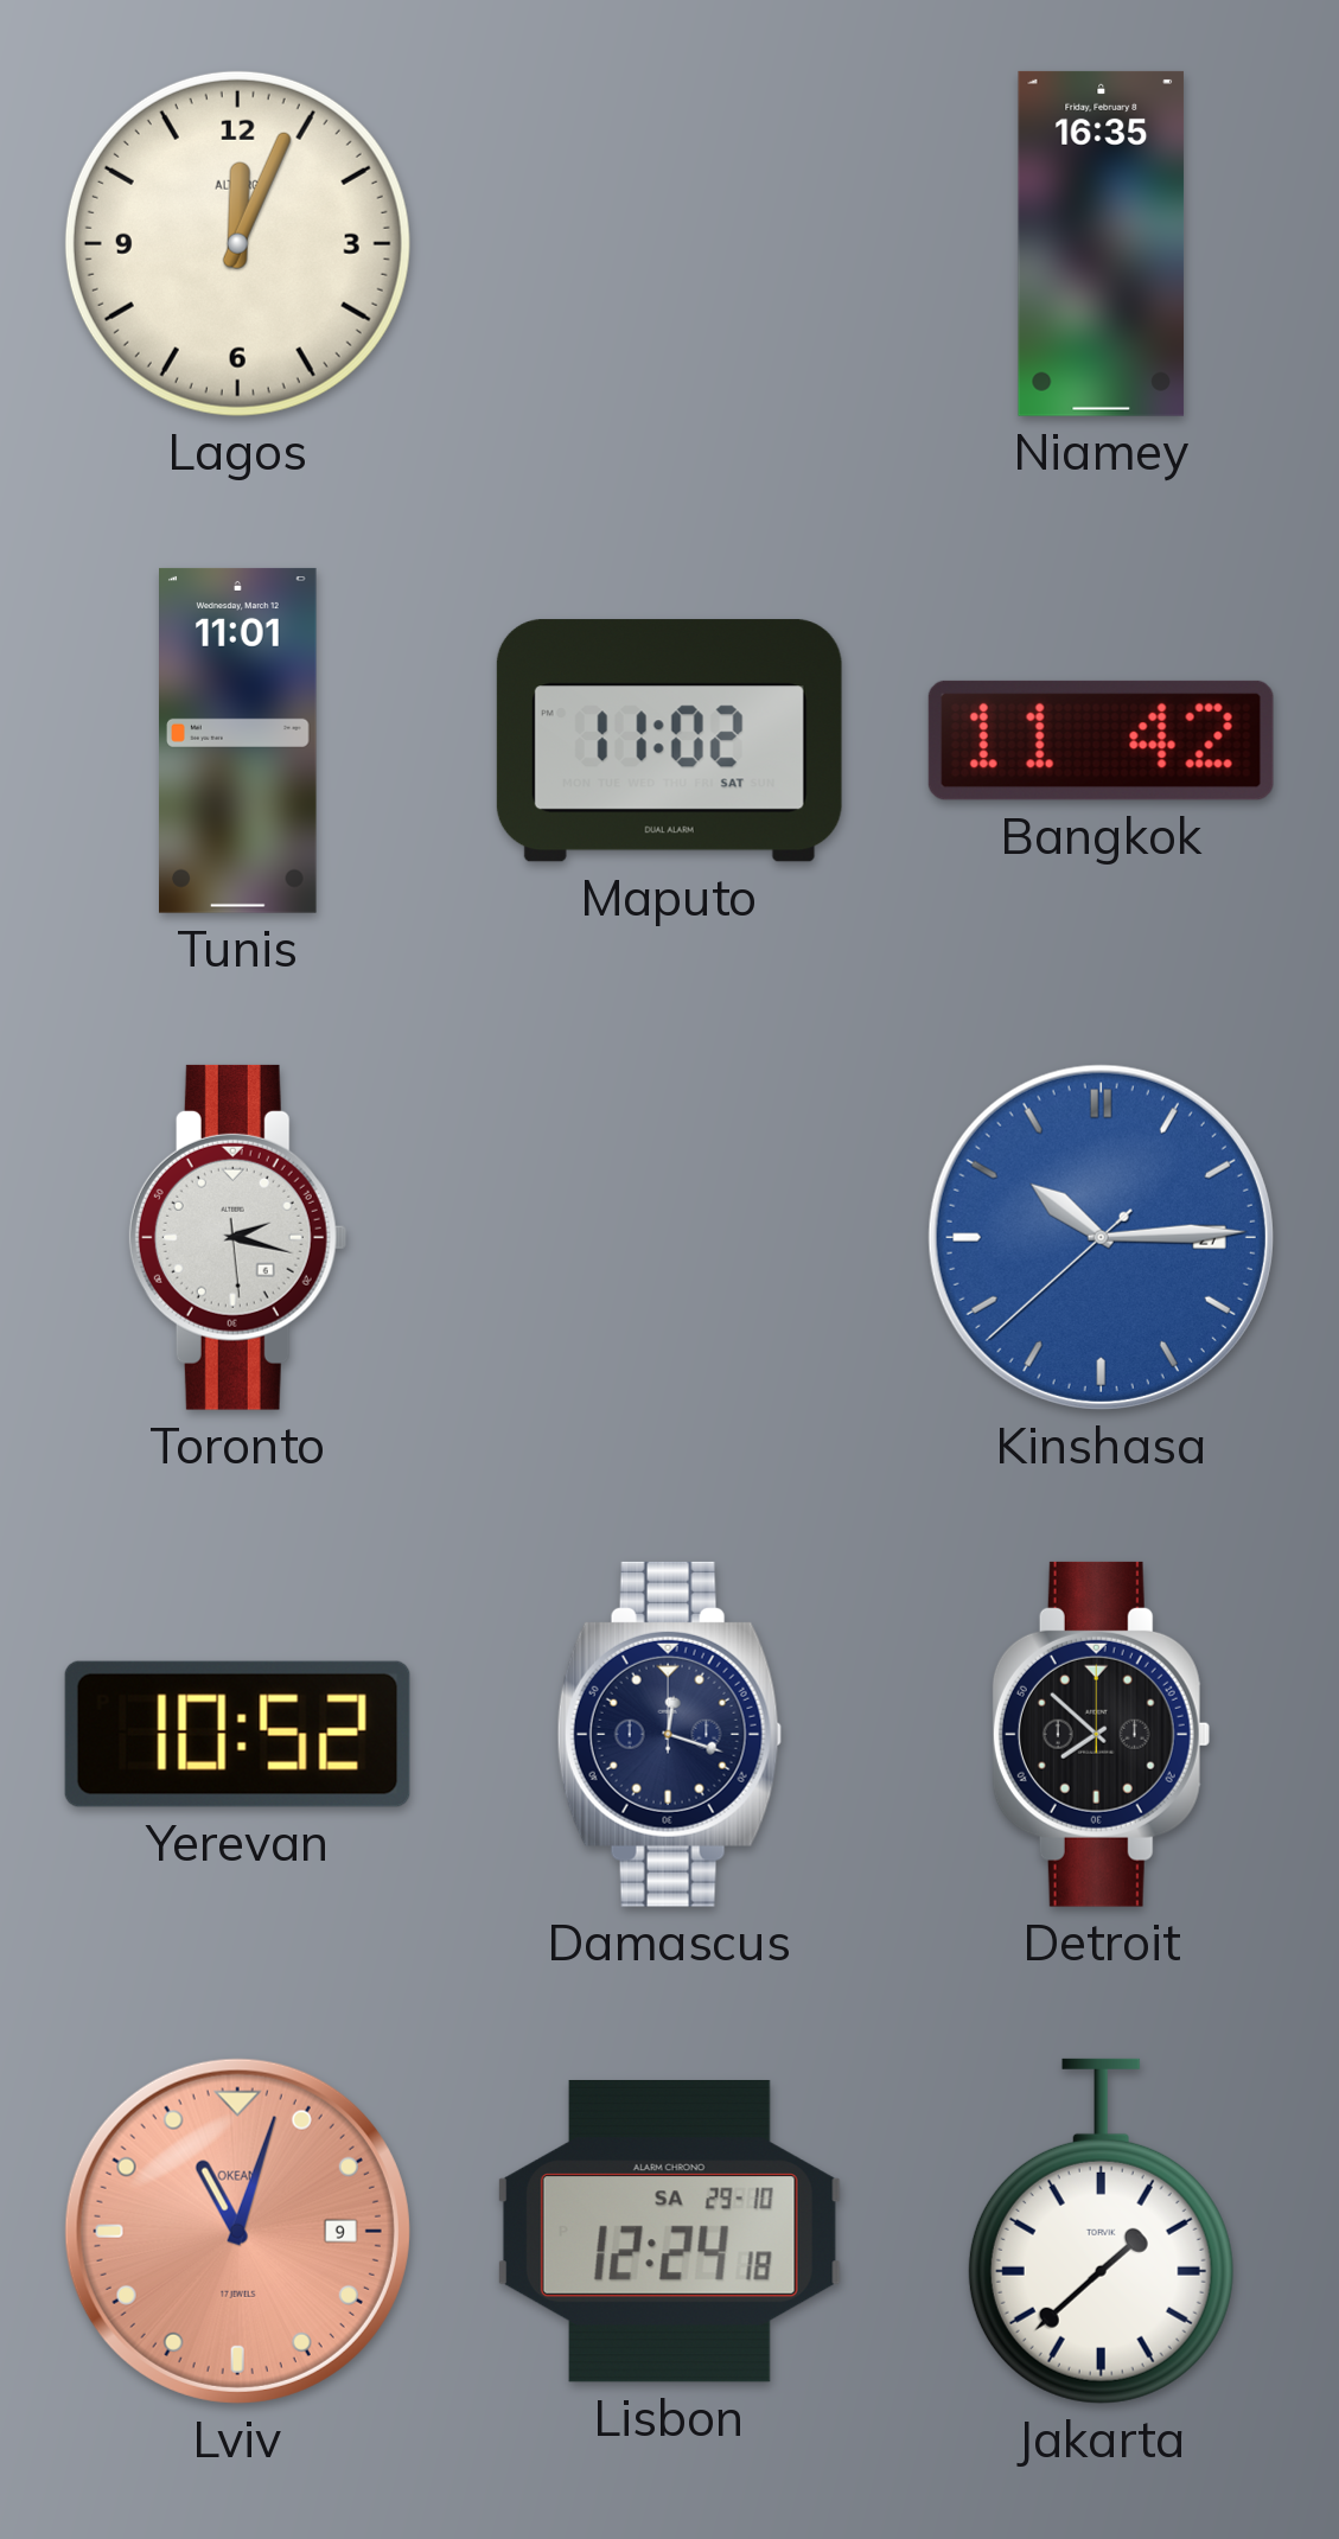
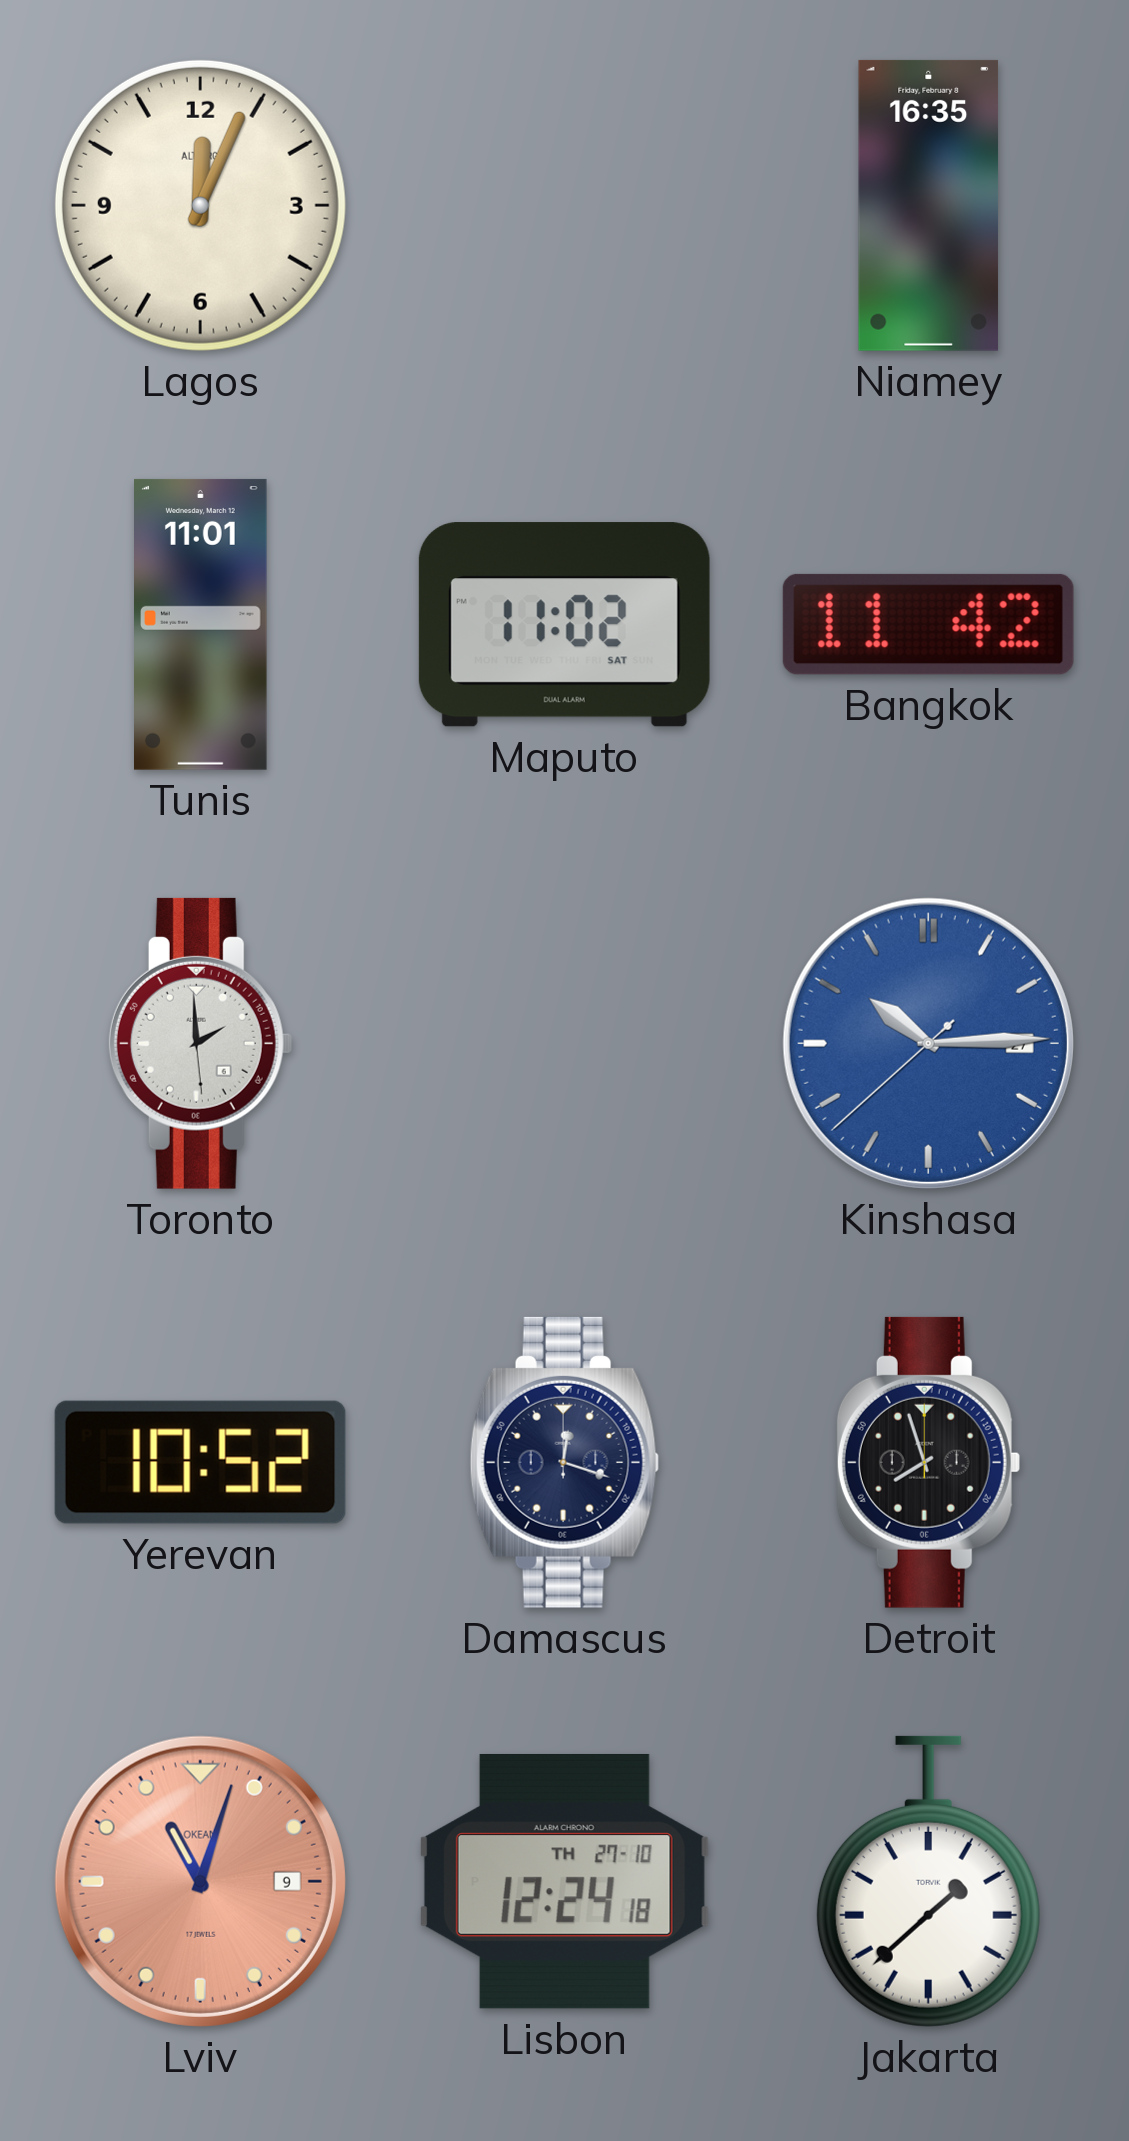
Toronto: 2:17 -> 1:59 (200, 1043)
Detroit: 7:52 -> 7:57 (928, 1462)
Lisbon date: SA 29-10 -> TH 27-10 (564, 1881)
